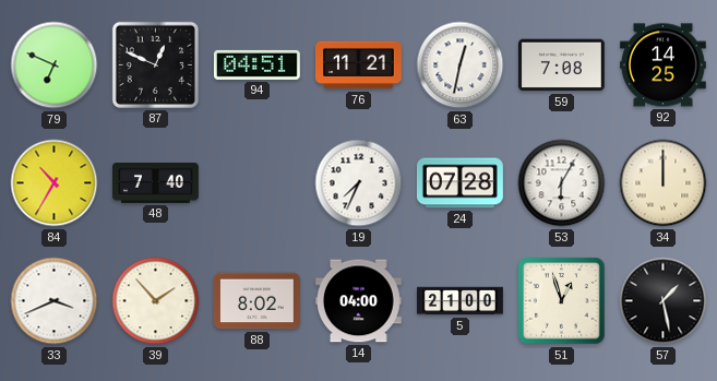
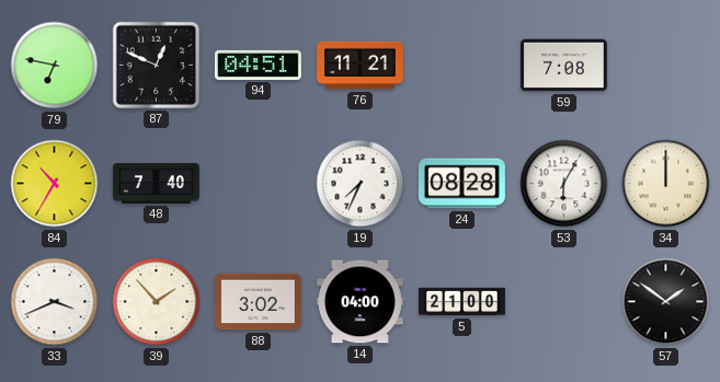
79: 6:49 -> 6:47 (55, 66)
63: 12:32 -> none (461, 66)
92: 14:25 -> none (662, 66)
24: 07:28 -> 08:28 (461, 184)
88: 8:02 -> 3:02 (258, 302)
51: 12:57 -> none (562, 301)
57: 1:28 -> 1:51 (666, 302)
